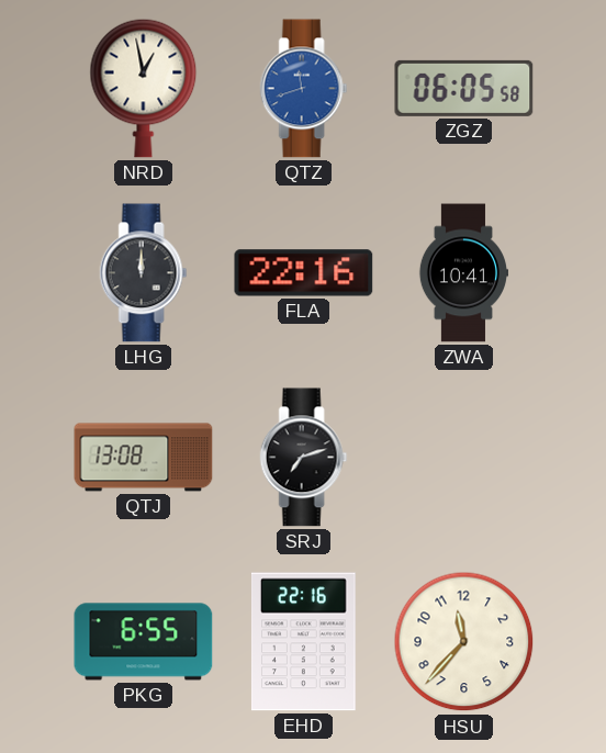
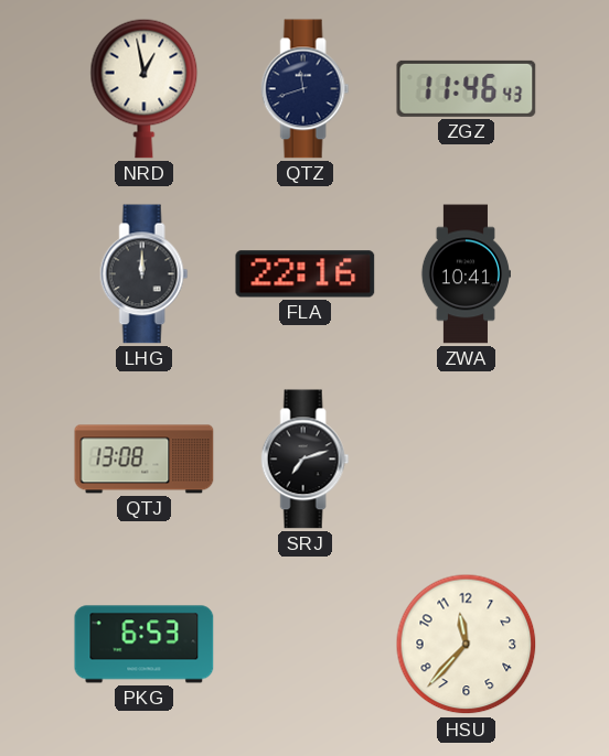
QTZ dial: blue -> navy (306, 89)
ZGZ: 06:05 -> 11:46 (467, 88)
PKG: 6:55 -> 6:53 (145, 645)
EHD: 22:16 -> none (303, 642)
